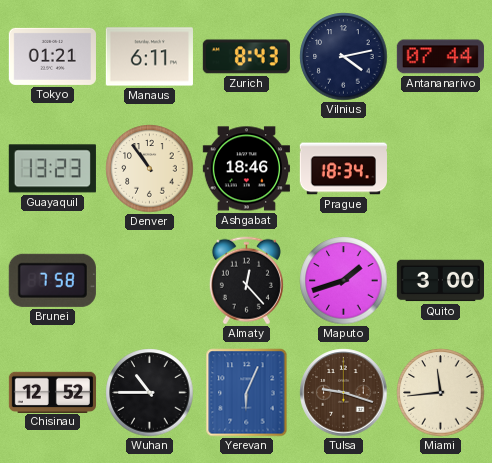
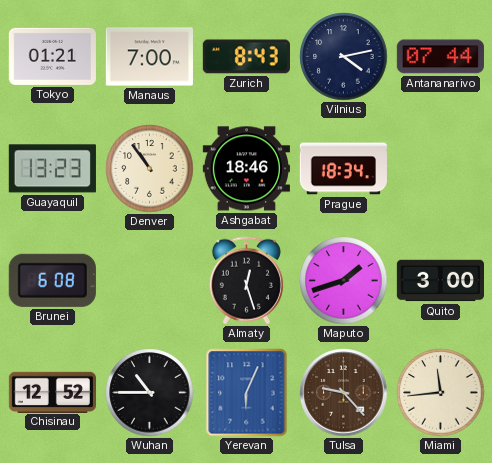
Manaus: 6:11 -> 7:00 (149, 57)
Brunei: 7:58 -> 6:08 (52, 280)
Almaty: 12:23 -> 12:27 (246, 281)
Tulsa: 9:18 -> 9:23 (344, 393)
